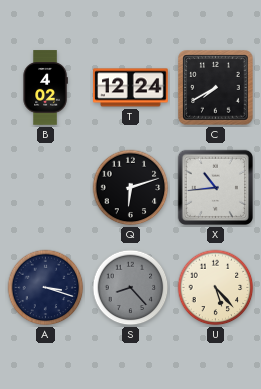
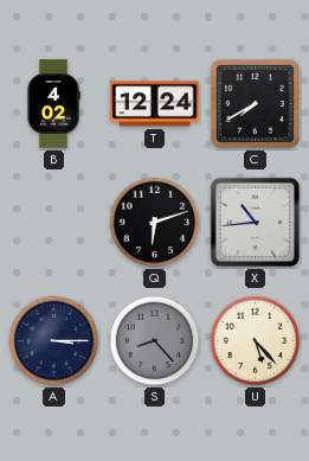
A: 3:18 -> 3:15 (54, 341)
